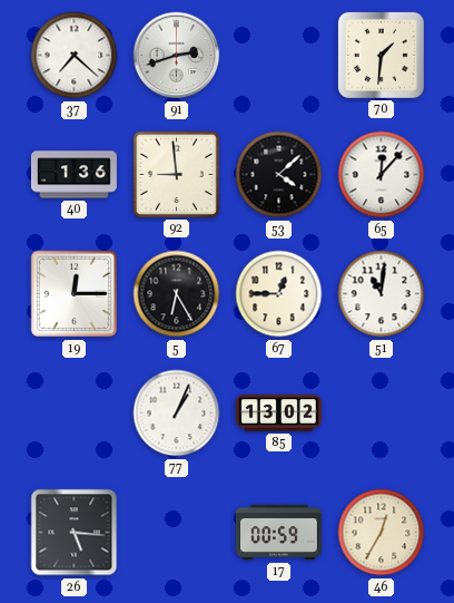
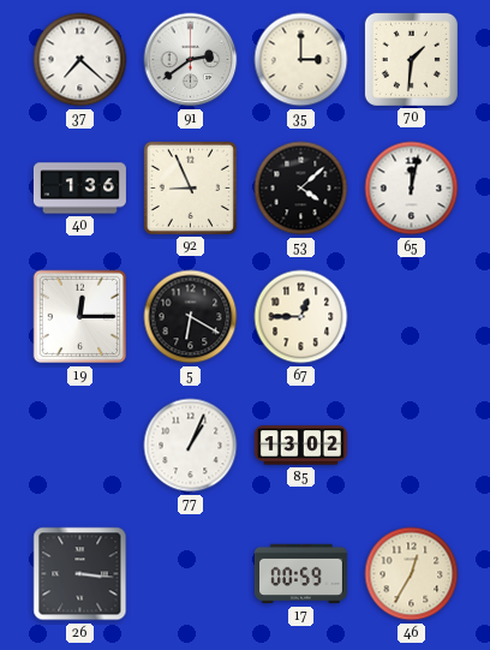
91: 2:42 -> 2:39 (191, 60)
35: none -> 3:00 (301, 60)
92: 8:59 -> 8:56 (190, 187)
65: 12:07 -> 12:02 (412, 189)
5: 6:25 -> 6:20 (191, 317)
51: 11:01 -> none (382, 294)
26: 5:16 -> 3:16 (80, 574)
